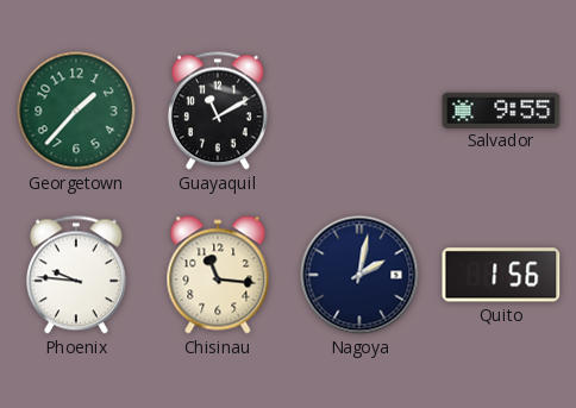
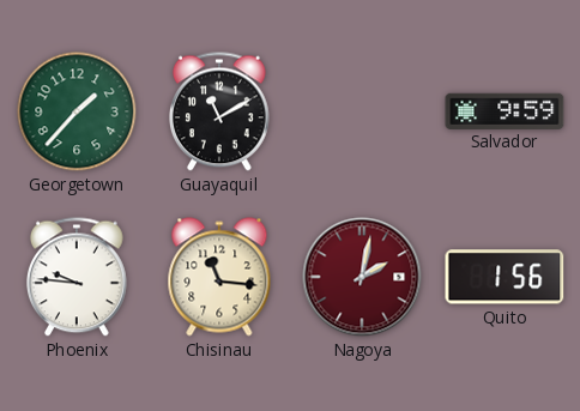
Salvador: 9:55 -> 9:59 (505, 110)
Nagoya dial: navy -> burgundy (362, 277)
